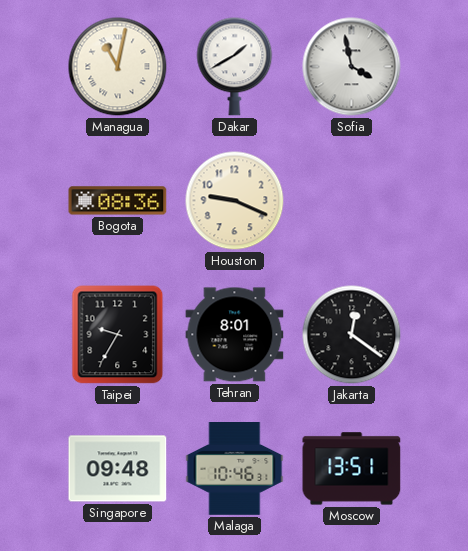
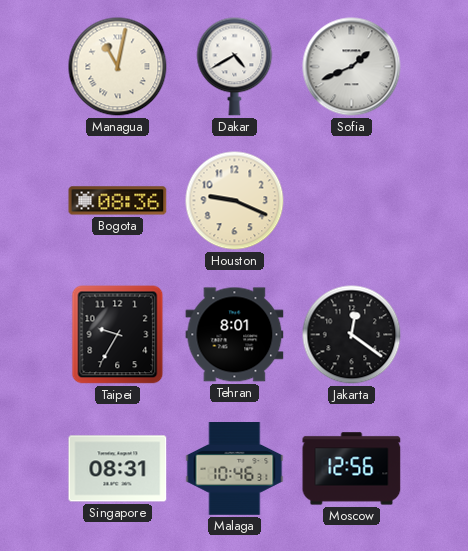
Dakar: 1:40 -> 4:40 (235, 67)
Sofia: 3:58 -> 1:41 (352, 67)
Singapore: 09:48 -> 08:31 (118, 469)
Moscow: 13:51 -> 12:56 (352, 469)
